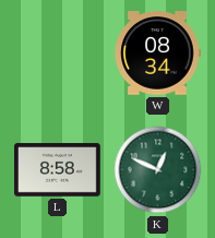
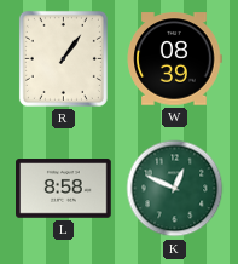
R: none -> 1:06 (63, 58)
W: 08:34 -> 08:39 (174, 59)
